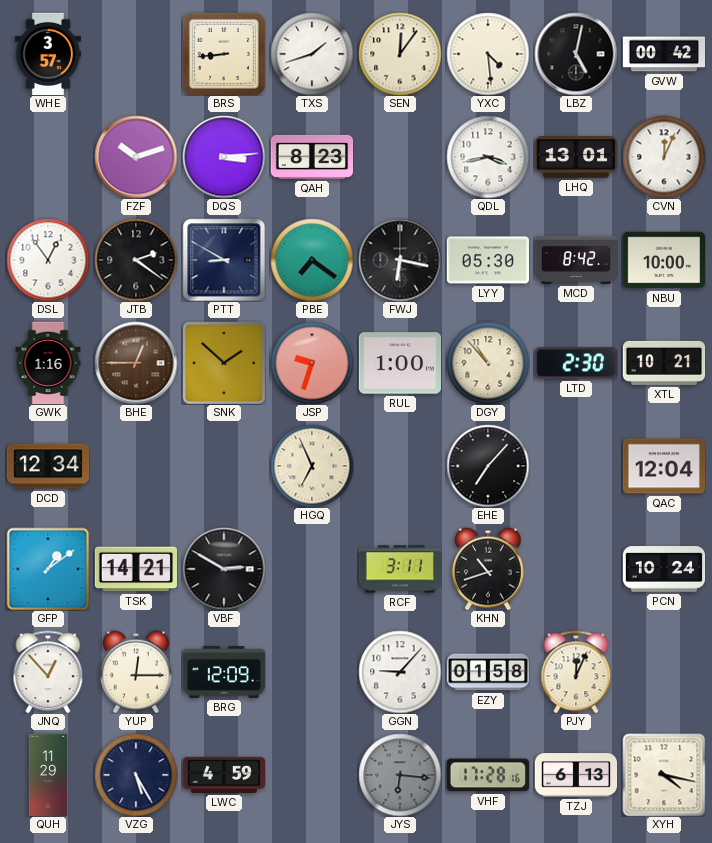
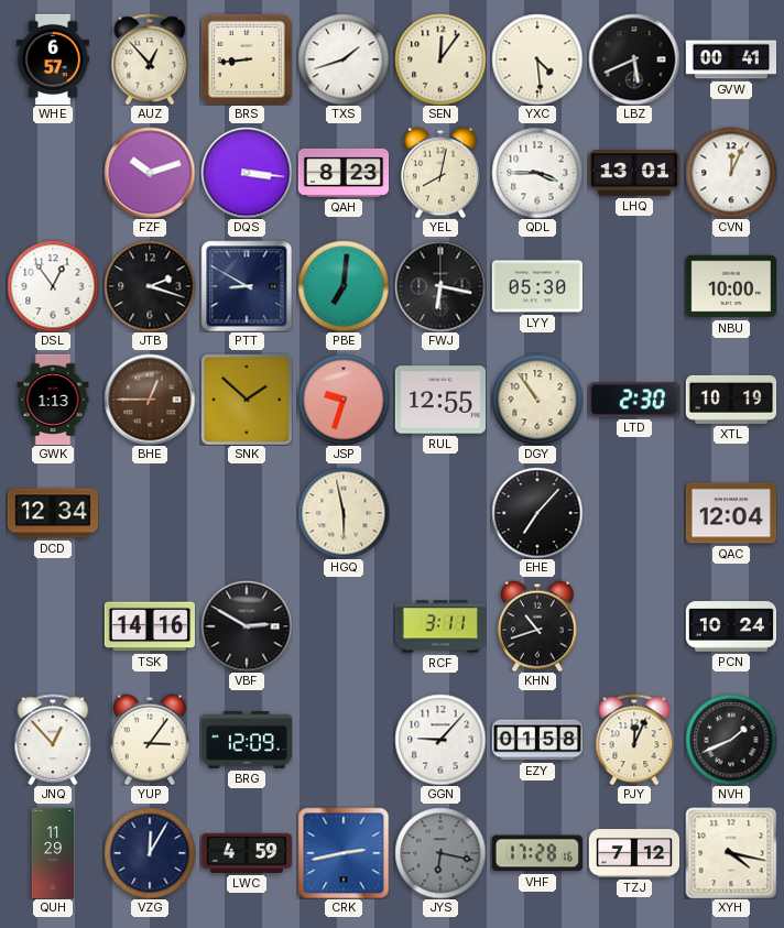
WHE: 3:57 -> 6:57 (53, 59)
AUZ: none -> 12:53 (150, 59)
LBZ: 5:02 -> 5:41 (634, 59)
GVW: 00:42 -> 00:41 (731, 59)
DQS: 3:14 -> 3:16 (247, 173)
YEL: none -> 8:02 (442, 173)
QDL: 3:43 -> 3:45 (537, 173)
JTB: 2:21 -> 2:18 (150, 286)
PBE: 7:21 -> 7:01 (344, 286)
MCD: 8:42 -> none (576, 260)
GWK: 1:16 -> 1:13 (53, 400)
RUL: 1:00 -> 12:55 (439, 400)
DGY: 10:53 -> 10:54 (537, 400)
XTL: 10:21 -> 10:19 (731, 400)
HGQ: 6:56 -> 5:58 (344, 513)
GFP: 1:09 -> none (48, 569)
TSK: 14:21 -> 14:16 (149, 626)
YUP: 12:15 -> 3:06 (151, 740)
NVH: none -> 1:41 (731, 740)
VZG: 5:25 -> 12:05 (150, 853)
CRK: none -> 2:43 (344, 853)
JYS: 6:16 -> 6:17 (440, 853)
TZJ: 6:13 -> 7:12 (634, 853)
